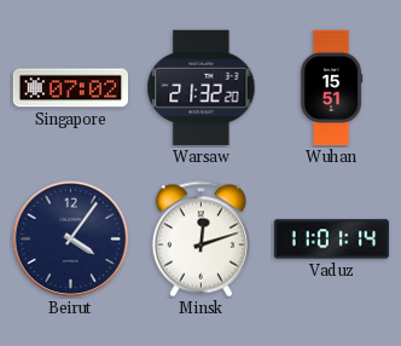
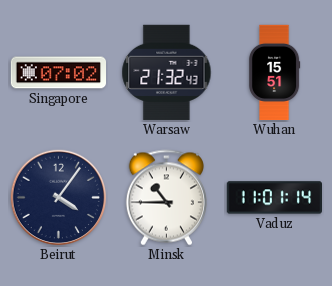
Warsaw: 21:32:20 -> 21:32:43 (167, 72)
Minsk: 12:12 -> 10:45 (166, 198)
